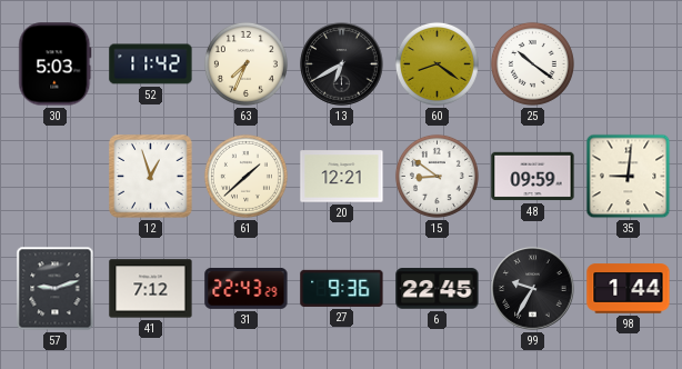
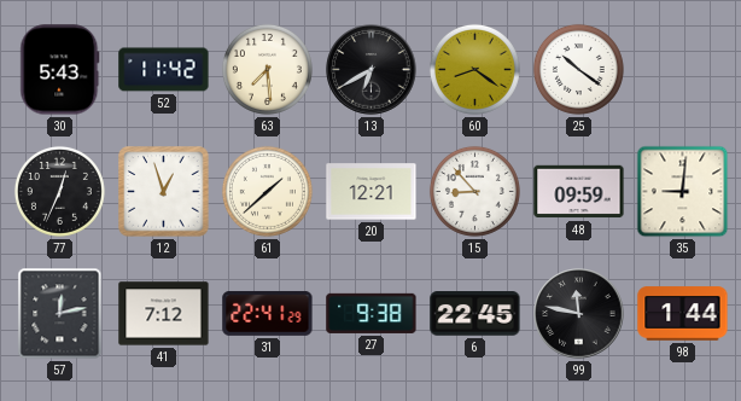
30: 5:03 -> 5:43 (60, 70)
63: 7:34 -> 7:29 (267, 69)
77: none -> 12:34 (59, 191)
15: 8:51 -> 8:53 (474, 191)
57: 9:12 -> 12:13 (60, 314)
31: 22:43 -> 22:41 (268, 313)
27: 9:36 -> 9:38 (372, 313)
99: 9:35 -> 11:47 (579, 314)
